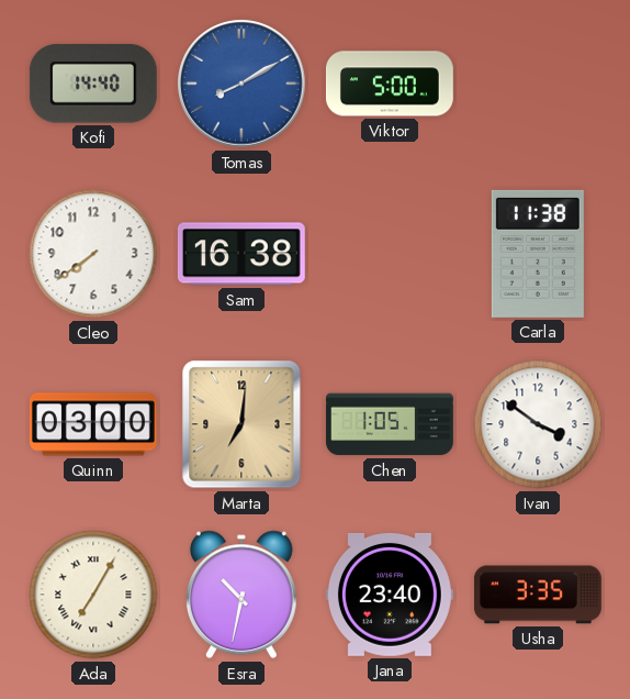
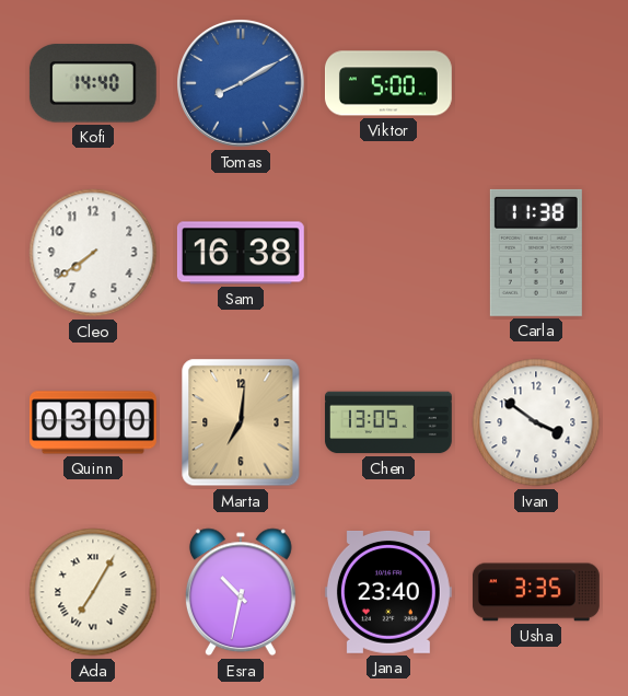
Chen: 1:05 -> 13:05 (388, 422)
